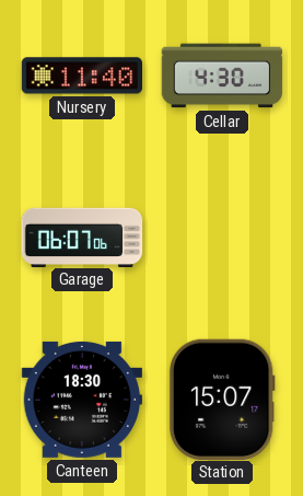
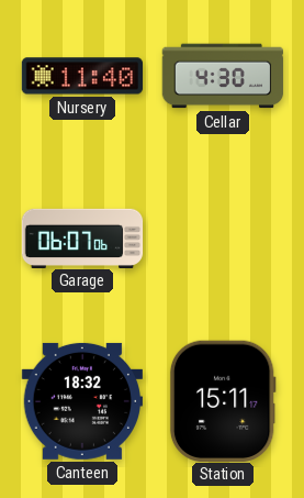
Canteen: 18:30 -> 18:32 (81, 401)
Station: 15:07 -> 15:11 (223, 400)
